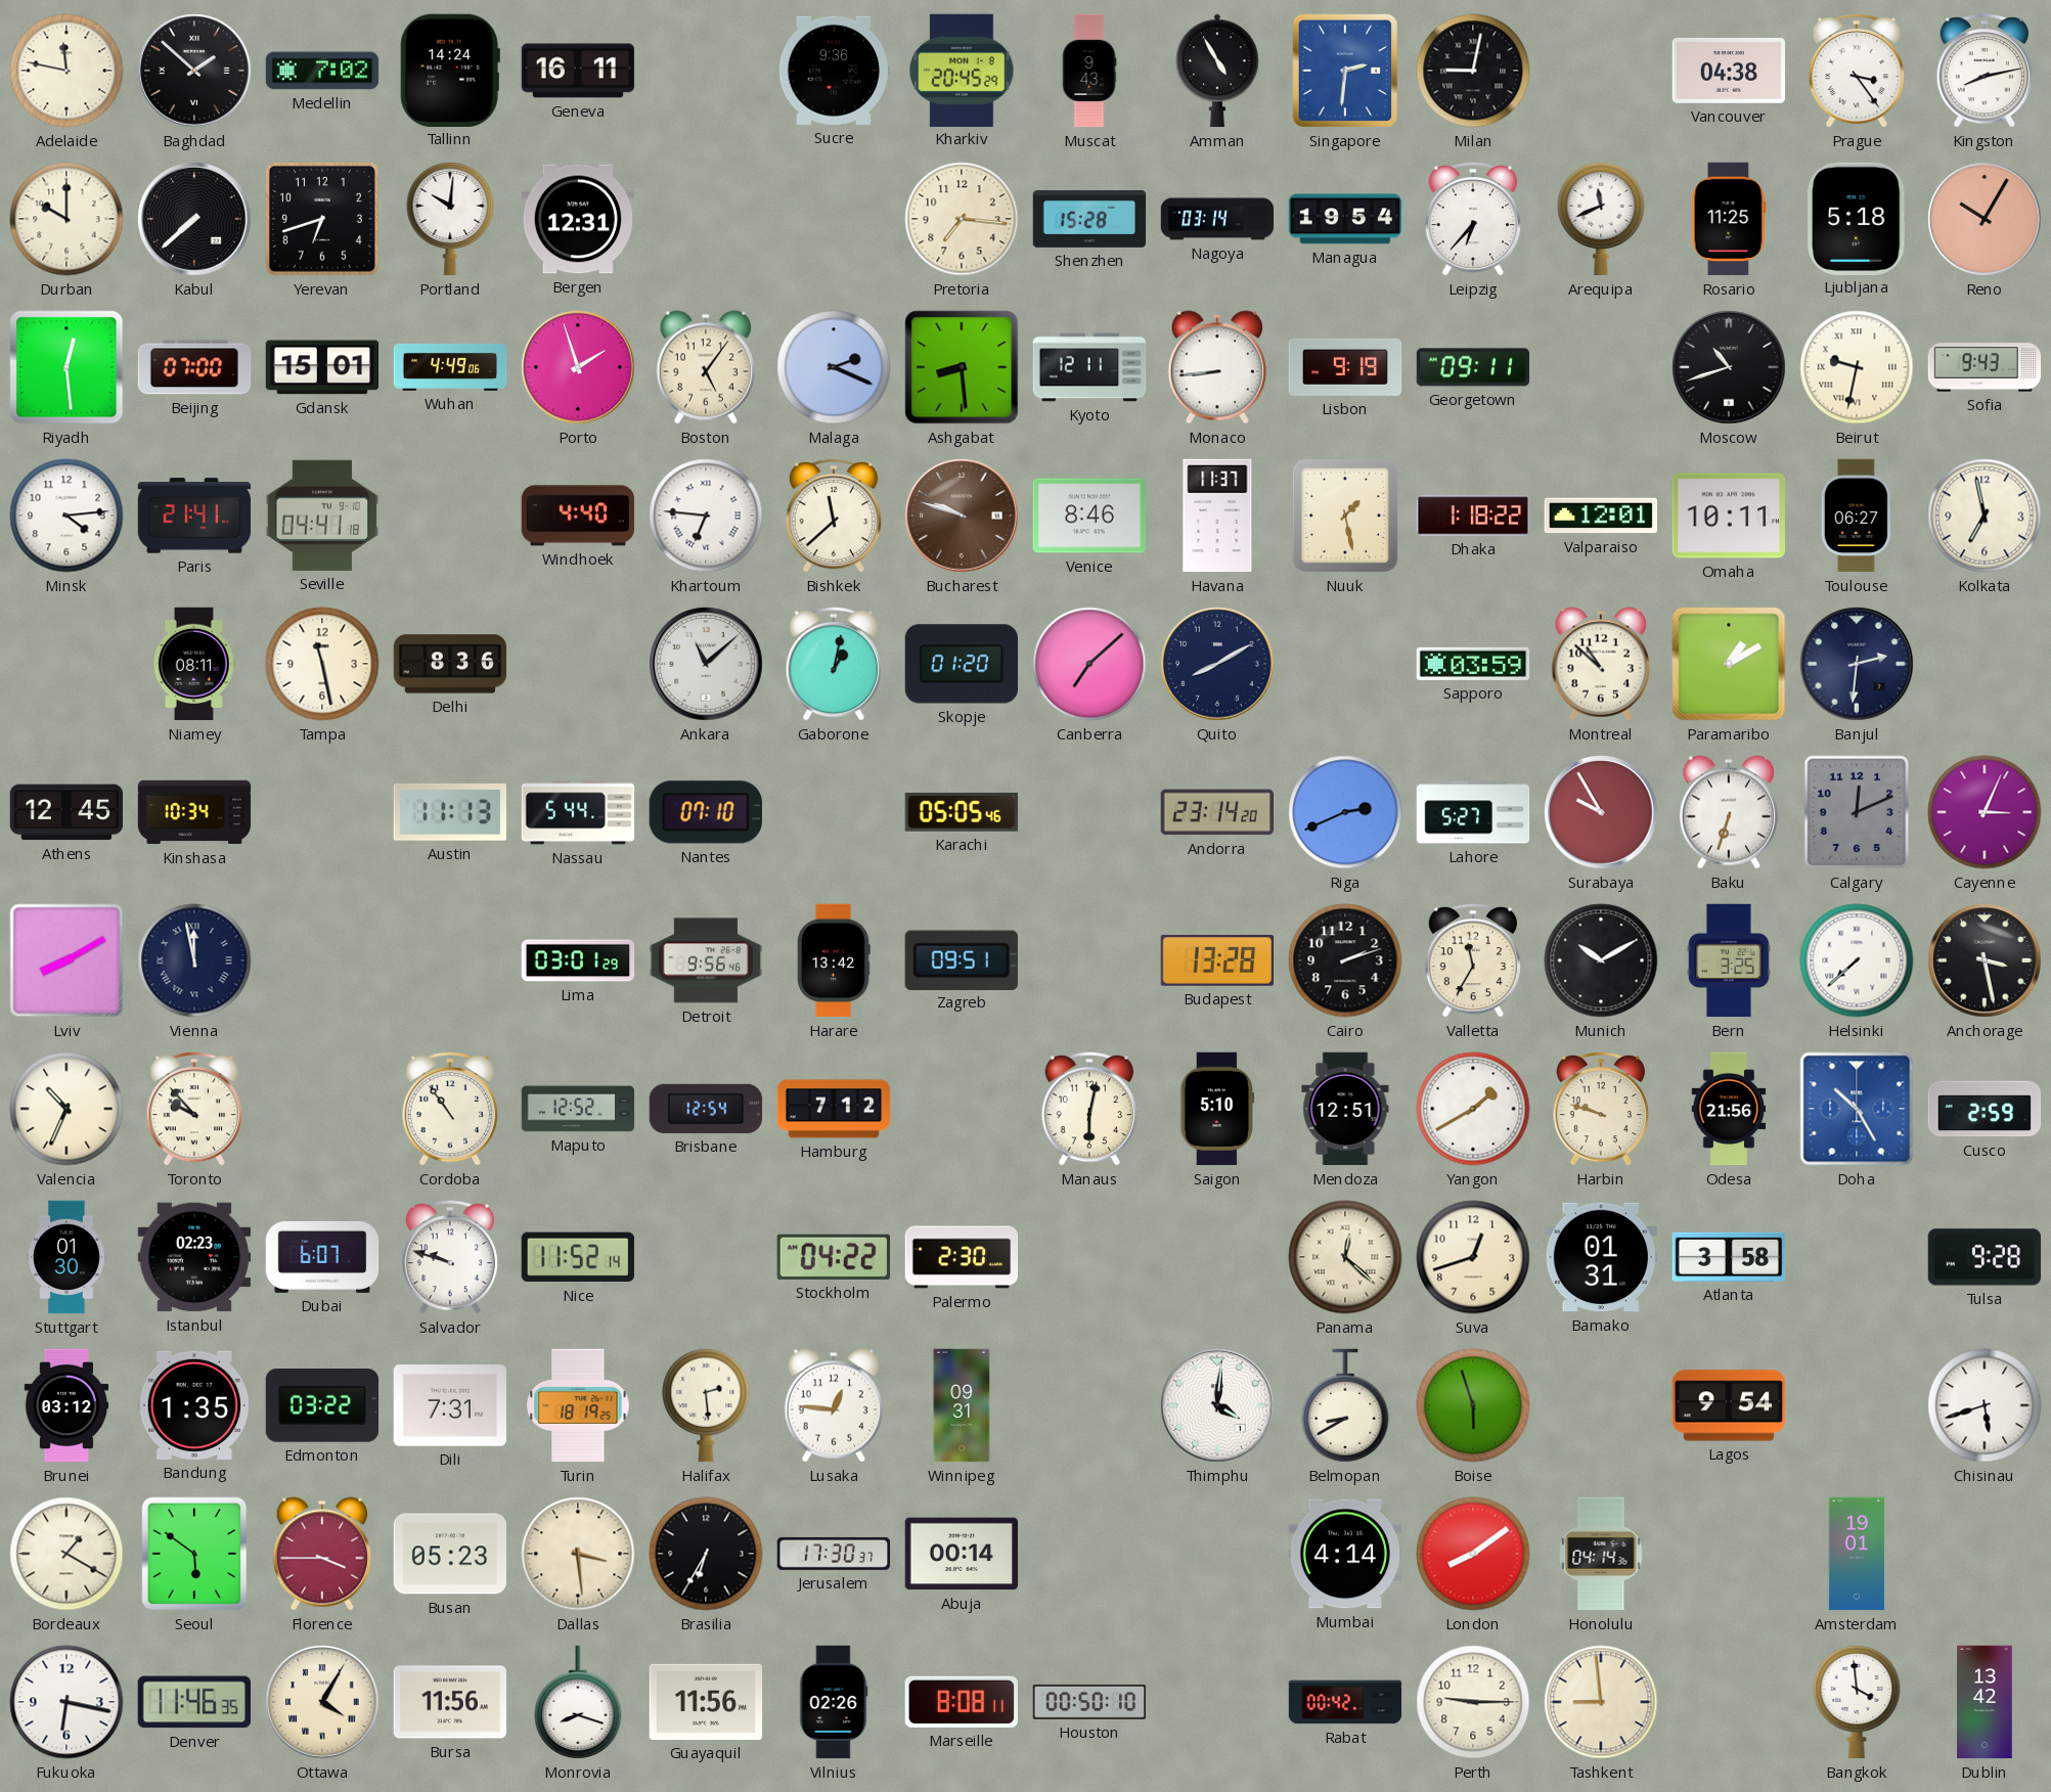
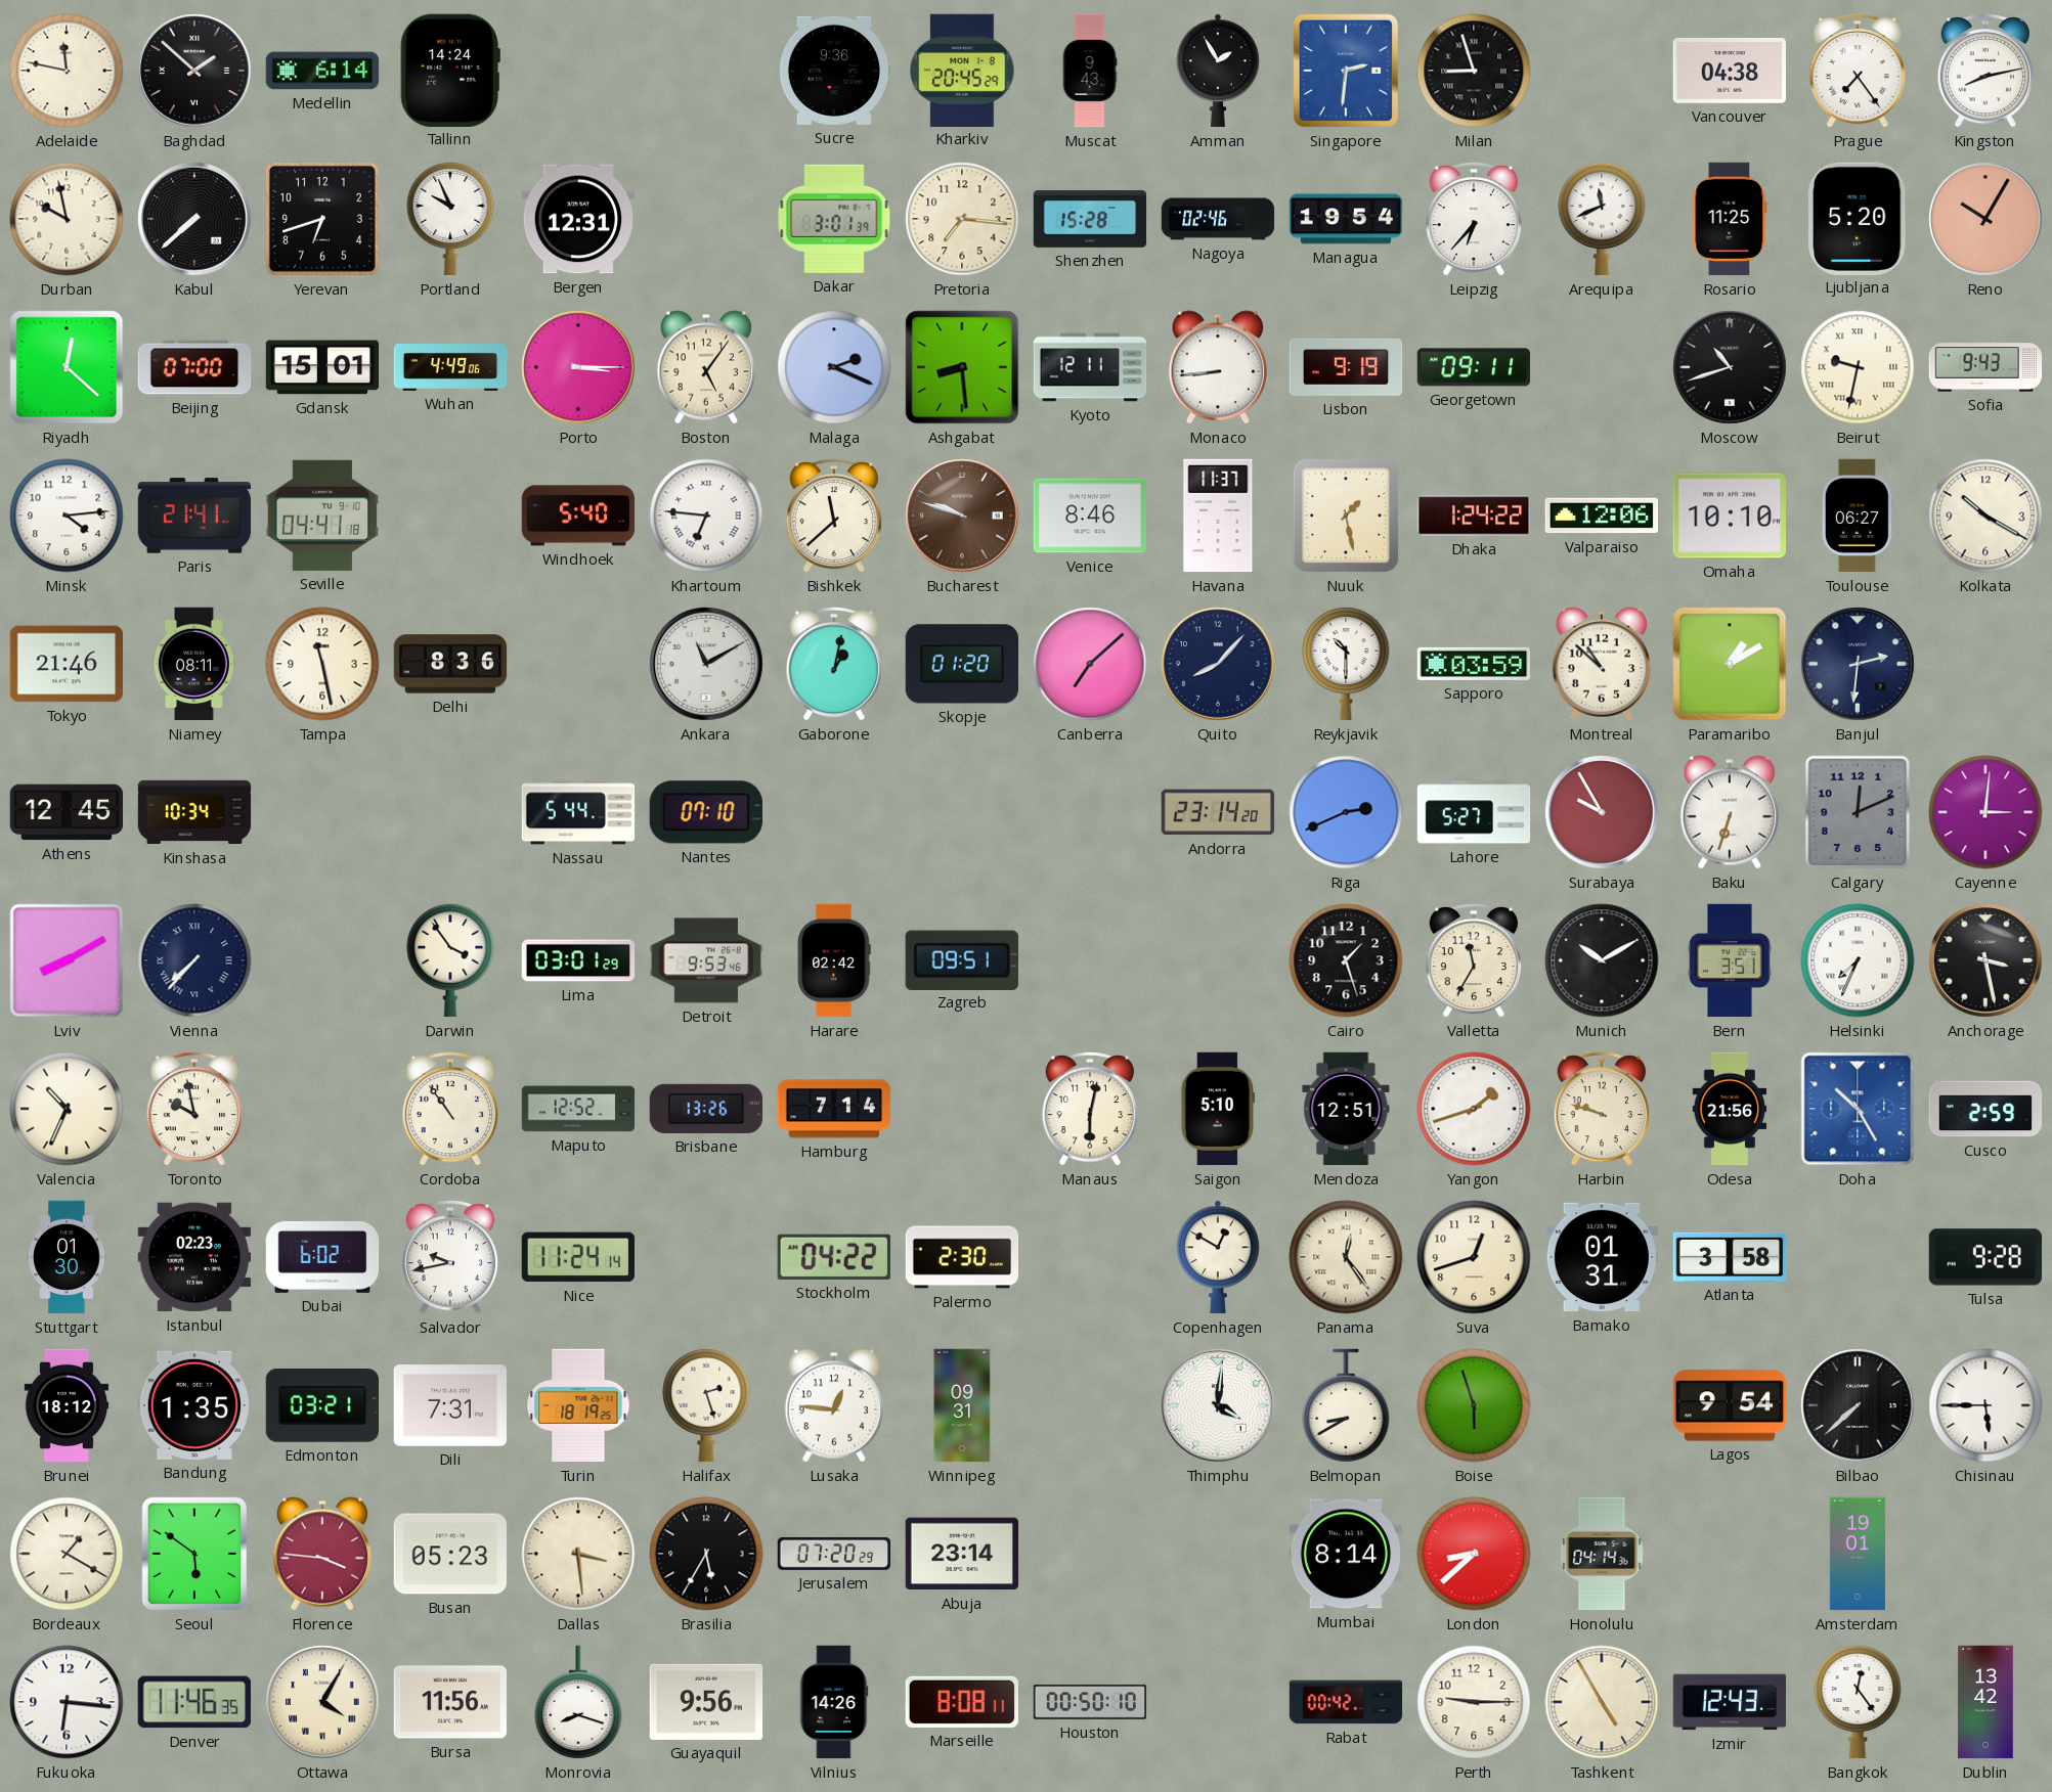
Medellin: 7:02 -> 6:14 (322, 71)
Geneva: 16:11 -> none (578, 71)
Amman: 4:55 -> 1:55 (1218, 71)
Milan: 9:02 -> 8:57 (1474, 71)
Prague: 3:24 -> 7:24 (1858, 71)
Durban: 10:00 -> 9:58 (67, 219)
Portland: 10:01 -> 9:56 (450, 219)
Dakar: none -> 3:01 (834, 219)
Nagoya: 03:14 -> 02:46 (1218, 219)
Ljubljana: 5:18 -> 5:20 (1858, 218)
Riyadh: 12:29 -> 12:22 (67, 367)
Porto: 1:57 -> 3:15 (578, 367)
Windhoek: 4:40 -> 5:40 (578, 516)
Dhaka: 1:18 -> 1:24 (1474, 516)
Valparaiso: 12:01 -> 12:06 (1601, 516)
Omaha: 10:11 -> 10:10 (1729, 516)
Kolkata: 6:58 -> 10:20 (1985, 516)
Tokyo: none -> 21:46 (67, 664)
Ankara: 11:08 -> 11:10 (706, 664)
Quito: 8:10 -> 8:07 (1218, 664)
Reykjavik: none -> 10:30 (1346, 664)
Austin: 11:13 -> none (449, 812)
Karachi: 05:05 -> none (962, 812)
Cayenne: 3:04 -> 3:01 (1985, 812)
Vienna: 11:58 -> 7:37 (194, 960)
Darwin: none -> 3:54 (450, 960)
Detroit: 9:56 -> 9:53 (706, 960)
Harare: 13:42 -> 02:42 (834, 960)
Budapest: 13:28 -> none (1217, 960)
Cairo: 2:12 -> 1:27 (1346, 960)
Bern: 3:25 -> 3:51 (1730, 960)
Helsinki: 7:38 -> 7:34 (1858, 960)
Toronto: 9:53 -> 9:58 (194, 1109)
Brisbane: 12:54 -> 13:26 (706, 1109)
Hamburg: 7:12 -> 7:14 (834, 1109)
Yangon: 1:40 -> 1:42 (1474, 1109)
Dubai: 6:07 -> 6:02 (322, 1257)
Salvador: 9:48 -> 9:43 (450, 1257)
Nice: 11:52 -> 11:24 (578, 1257)
Copenhagen: none -> 12:50 (1218, 1257)
Panama: 12:22 -> 12:24 (1346, 1257)
Brunei: 03:12 -> 18:12 (67, 1405)
Edmonton: 03:22 -> 03:21 (321, 1406)
Halifax: 2:29 -> 2:27 (706, 1405)
Bilbao: none -> 7:38 (1858, 1405)
Chisinau: 5:42 -> 5:45 (1985, 1405)
Florence: 3:45 -> 3:46 (321, 1554)
Brasilia: 6:35 -> 5:35 (706, 1554)
Jerusalem: 17:30 -> 07:20 (834, 1554)
Abuja: 00:14 -> 23:14 (961, 1554)
Mumbai: 4:14 -> 8:14 (1346, 1554)
London: 8:09 -> 8:38 (1474, 1554)
Fukuoka: 6:17 -> 6:16 (67, 1702)
Guayaquil: 11:56 -> 9:56 (706, 1702)
Vilnius: 02:26 -> 14:26 (834, 1702)
Tashkent: 8:59 -> 4:55 (1602, 1702)
Izmir: none -> 12:43 (1730, 1702)
Bangkok: 3:59 -> 12:24 (1858, 1702)
